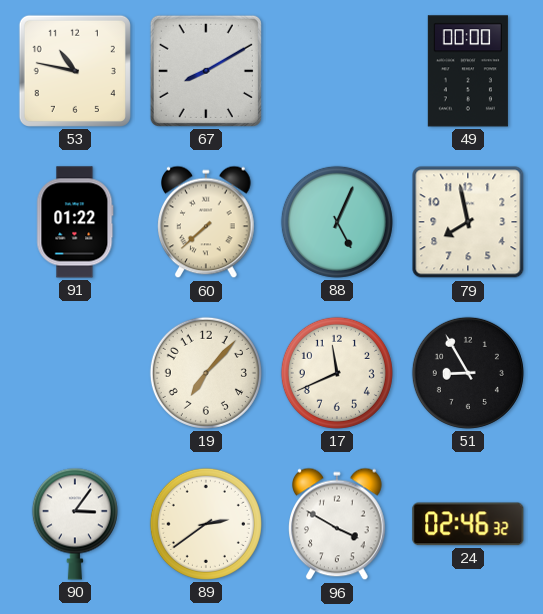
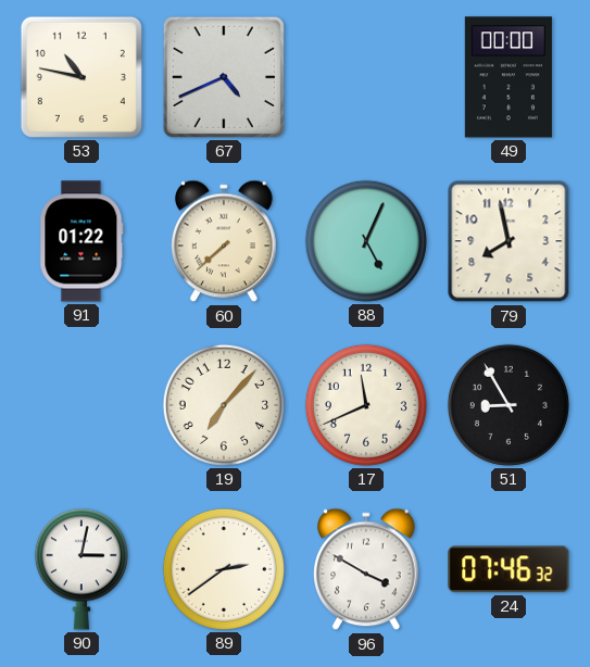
67: 8:10 -> 4:41 (224, 77)
90: 3:06 -> 3:02 (81, 569)
24: 02:46 -> 07:46 (509, 569)
